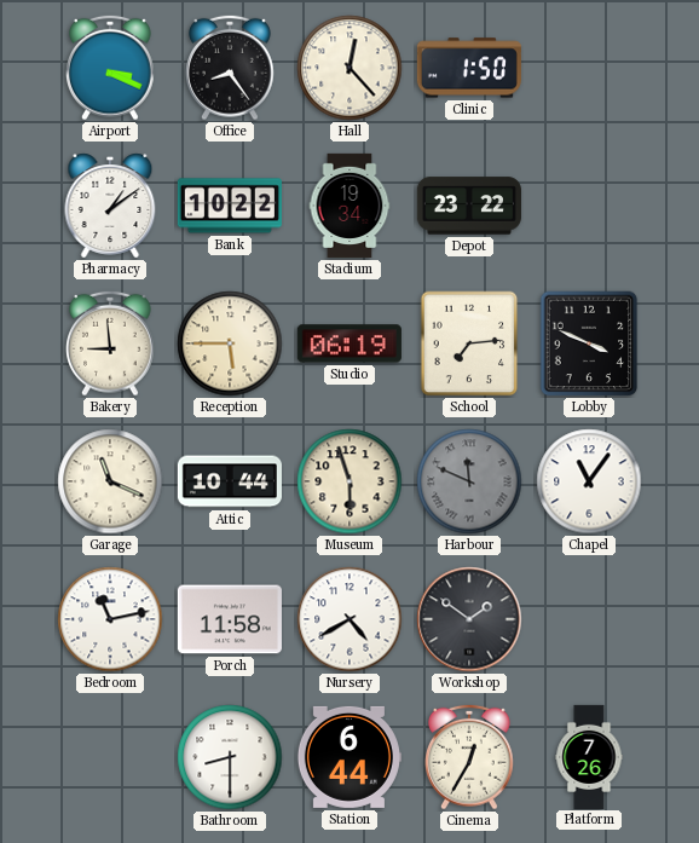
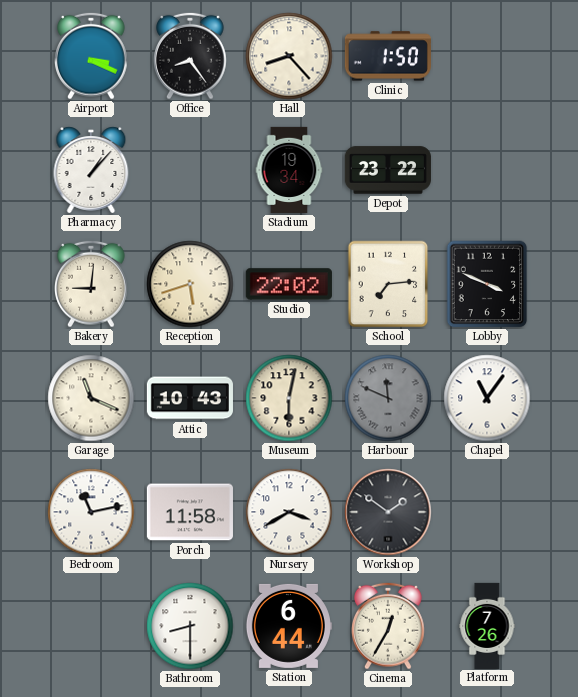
Hall: 12:23 -> 8:23 (289, 56)
Pharmacy: 1:09 -> 1:07 (91, 170)
Bank: 10:22 -> none (230, 206)
Bakery: 8:59 -> 9:01 (92, 284)
Reception: 5:45 -> 5:42 (190, 284)
Studio: 06:19 -> 22:02 (289, 284)
Attic: 10:44 -> 10:43 (190, 398)
Museum: 5:57 -> 6:02 (289, 398)
Nursery: 4:40 -> 3:40 (289, 512)
